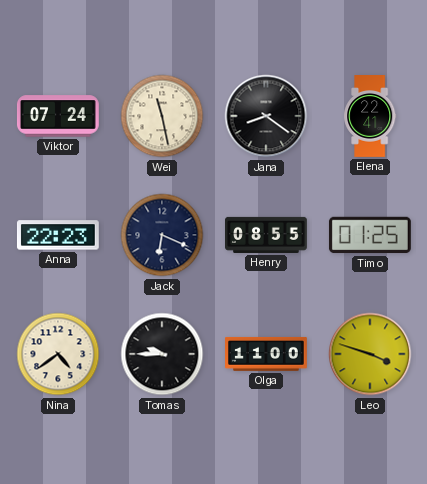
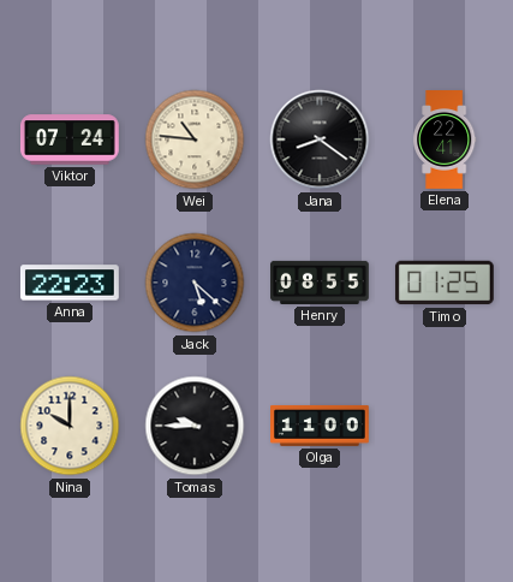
Wei: 11:28 -> 10:46 (195, 139)
Jack: 6:19 -> 5:22 (195, 283)
Nina: 4:39 -> 10:00 (70, 426)
Leo: 3:48 -> none (370, 354)
